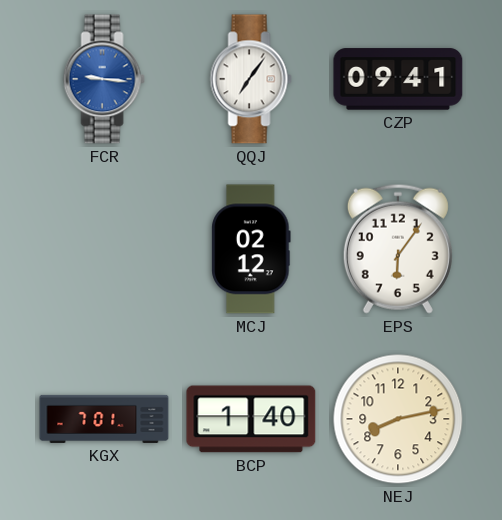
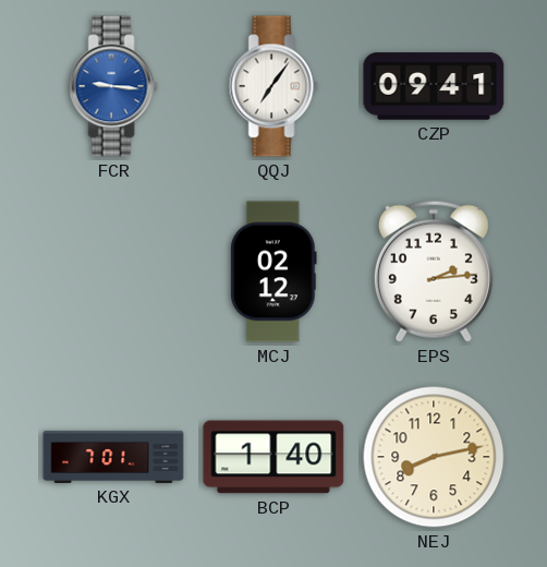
EPS: 6:06 -> 2:14 (434, 272)
